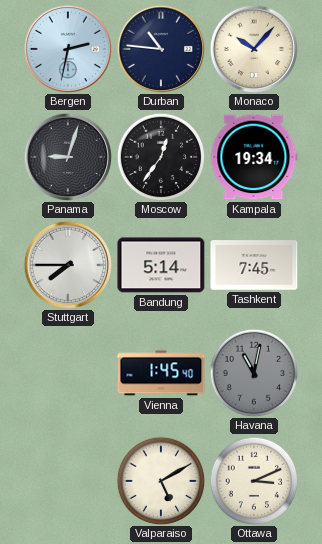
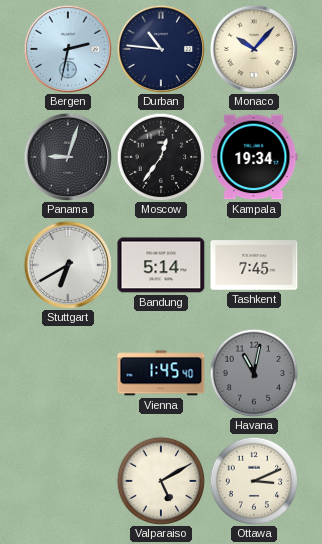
Stuttgart: 7:45 -> 6:40 (67, 264)
